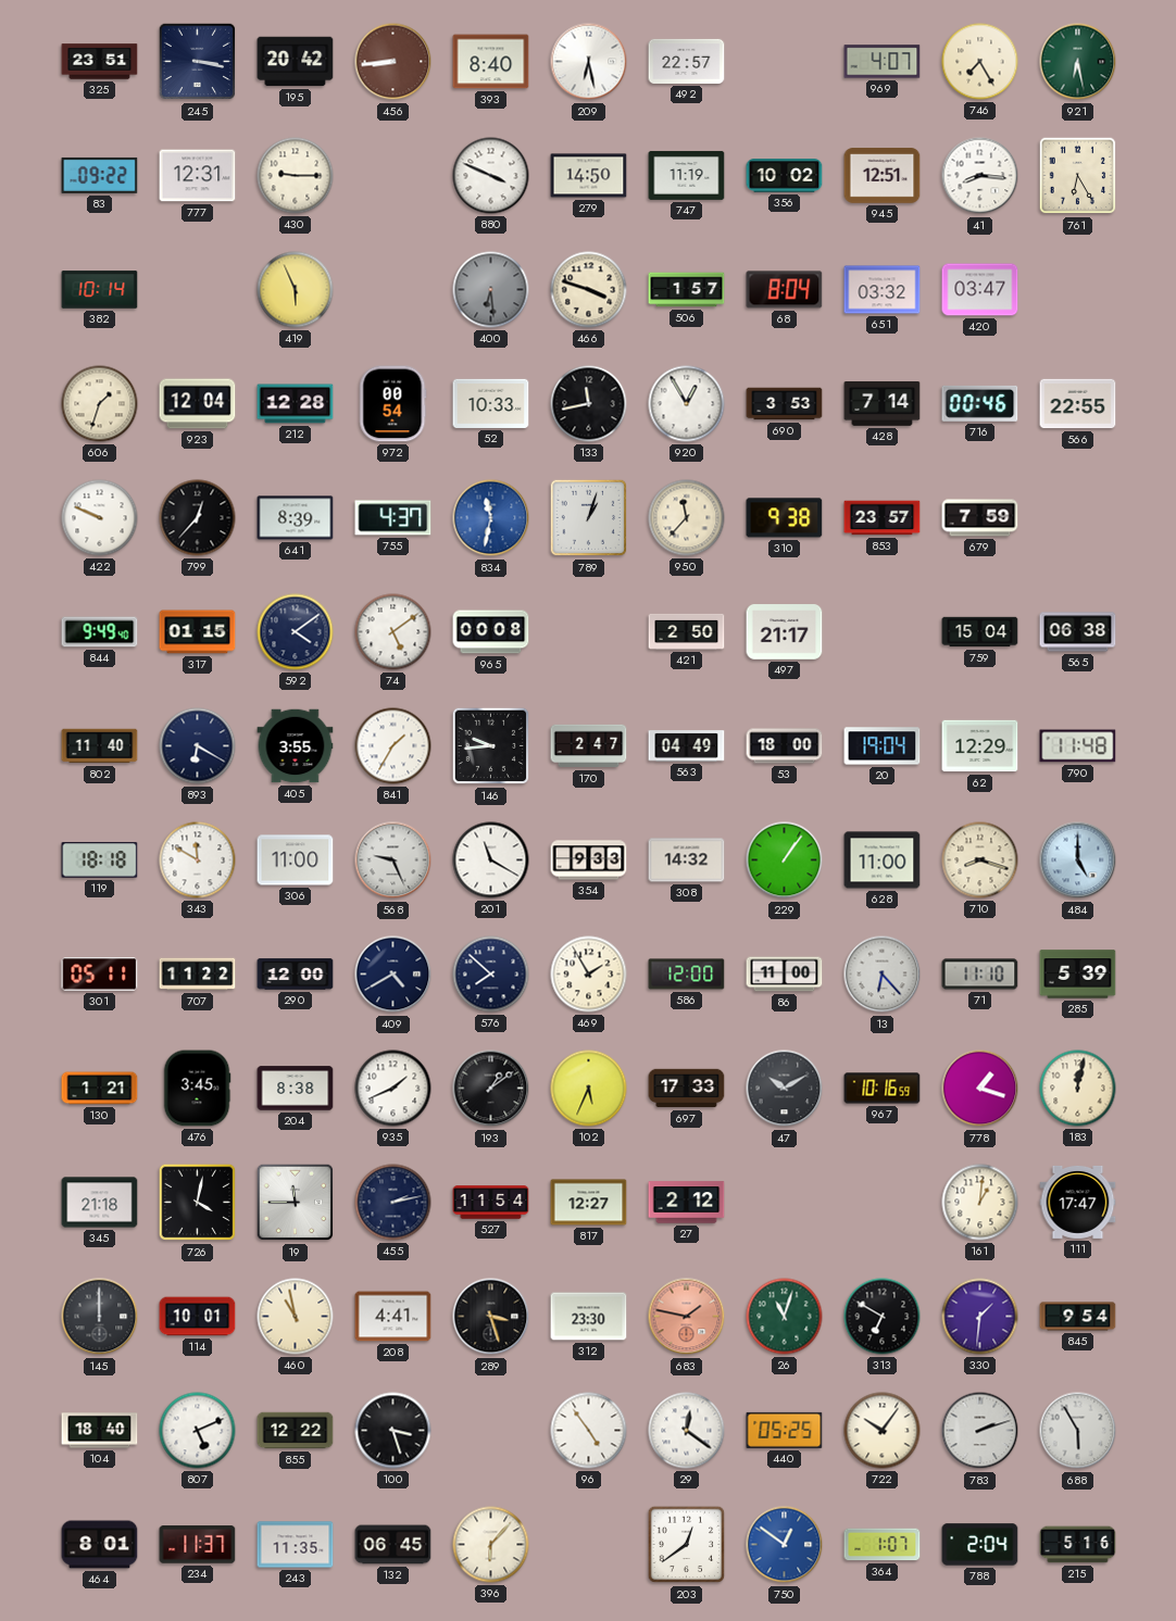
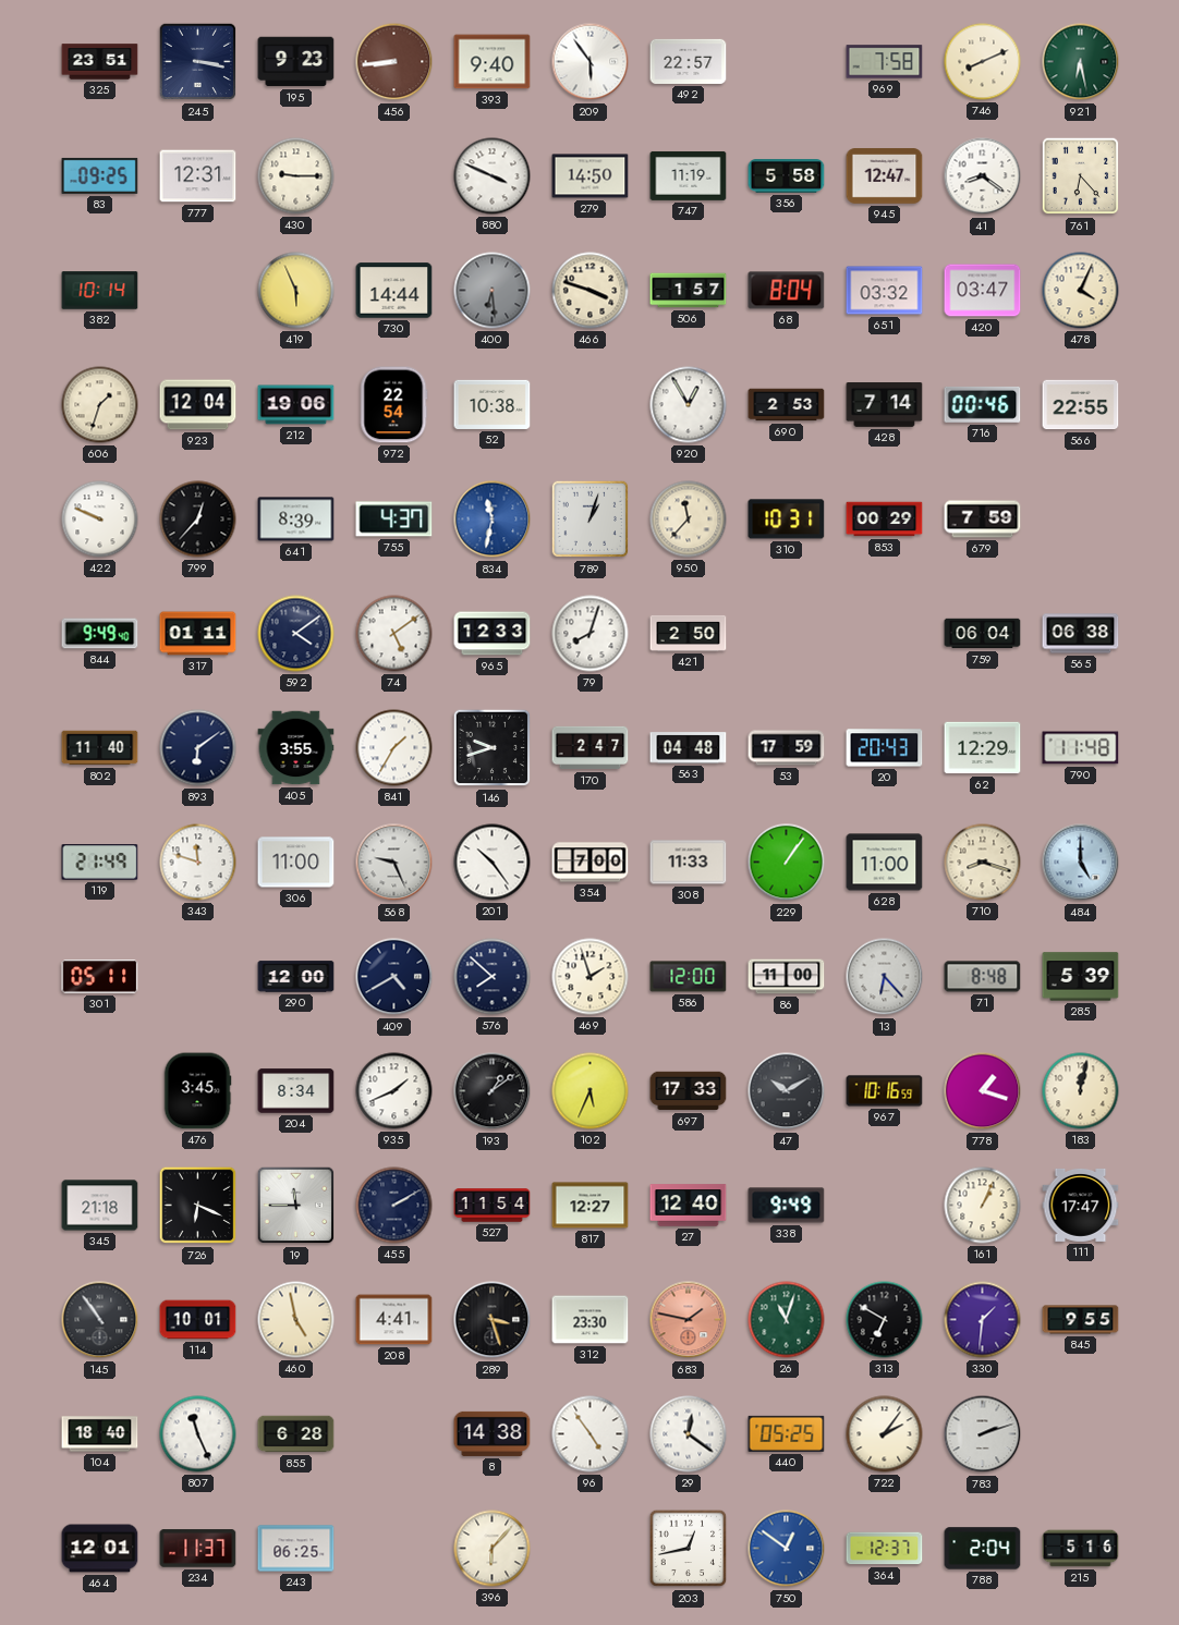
195: 20:42 -> 9:23 (296, 62)
393: 8:40 -> 9:40 (493, 62)
209: 6:28 -> 5:54 (591, 62)
969: 4:07 -> 7:58 (885, 62)
746: 7:25 -> 8:11 (983, 62)
83: 09:22 -> 09:25 (100, 175)
356: 10:02 -> 5:58 (787, 176)
945: 12:51 -> 12:47 (885, 176)
41: 8:16 -> 8:21 (983, 176)
761: 6:25 -> 6:23 (1081, 176)
730: none -> 14:44 (394, 291)
478: none -> 4:04 (1081, 291)
212: 12:28 -> 19:06 (296, 405)
972: 00:54 -> 22:54 (394, 405)
52: 10:33 -> 10:38 (493, 404)
133: 11:43 -> none (589, 404)
690: 3:53 -> 2:53 (787, 405)
310: 9:38 -> 10:31 (787, 520)
853: 23:57 -> 00:29 (885, 520)
317: 01:15 -> 01:11 (198, 634)
965: 00:08 -> 12:33 (493, 634)
79: none -> 8:03 (591, 634)
497: 21:17 -> none (785, 632)
759: 15:04 -> 06:04 (983, 634)
893: 6:20 -> 6:09 (198, 748)
146: 9:44 -> 9:42 (493, 748)
563: 04:49 -> 04:48 (689, 748)
53: 18:00 -> 17:59 (787, 748)
20: 19:04 -> 20:43 (885, 748)
119: 18:18 -> 21:49 (100, 863)
343: 11:50 -> 11:48 (198, 863)
201: 11:20 -> 10:24 (493, 863)
354: 9:33 -> 7:00 (591, 863)
308: 14:32 -> 11:33 (689, 863)
707: 11:22 -> none (198, 975)
469: 1:55 -> 1:57 (591, 977)
71: 11:10 -> 8:48 (983, 977)
130: 1:21 -> none (100, 1089)
204: 8:38 -> 8:34 (296, 1091)
726: 4:02 -> 6:19 (198, 1206)
455: 2:13 -> 2:10 (394, 1206)
27: 2:12 -> 12:40 (689, 1206)
338: none -> 9:49 (787, 1206)
161: 1:01 -> 1:04 (983, 1206)
145: 12:00 -> 10:54 (100, 1320)
460: 10:58 -> 4:58 (296, 1320)
845: 9:54 -> 9:55 (1081, 1320)
807: 5:11 -> 11:26 (198, 1434)
855: 12:22 -> 6:28 (296, 1434)
100: 3:27 -> none (393, 1431)
8: none -> 14:38 (493, 1433)
722: 10:06 -> 2:06 (885, 1434)
688: 5:55 -> none (1078, 1431)
464: 8:01 -> 12:01 (100, 1549)
243: 11:35 -> 06:25 (296, 1549)
132: 06:45 -> none (393, 1545)
203: 12:39 -> 12:43 (689, 1549)
364: 1:07 -> 12:37 (885, 1549)
